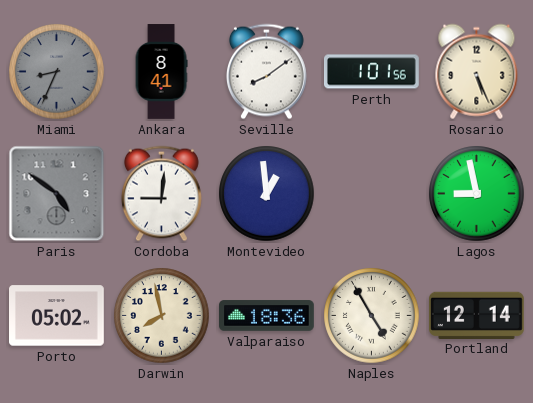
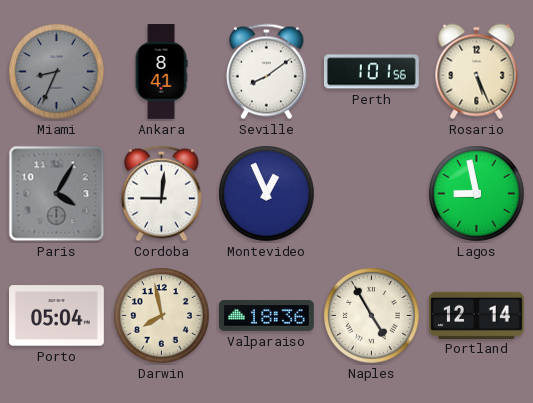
Paris: 4:51 -> 4:05 (57, 194)
Montevideo: 12:59 -> 12:56 (267, 194)
Porto: 05:02 -> 05:04 (57, 316)
